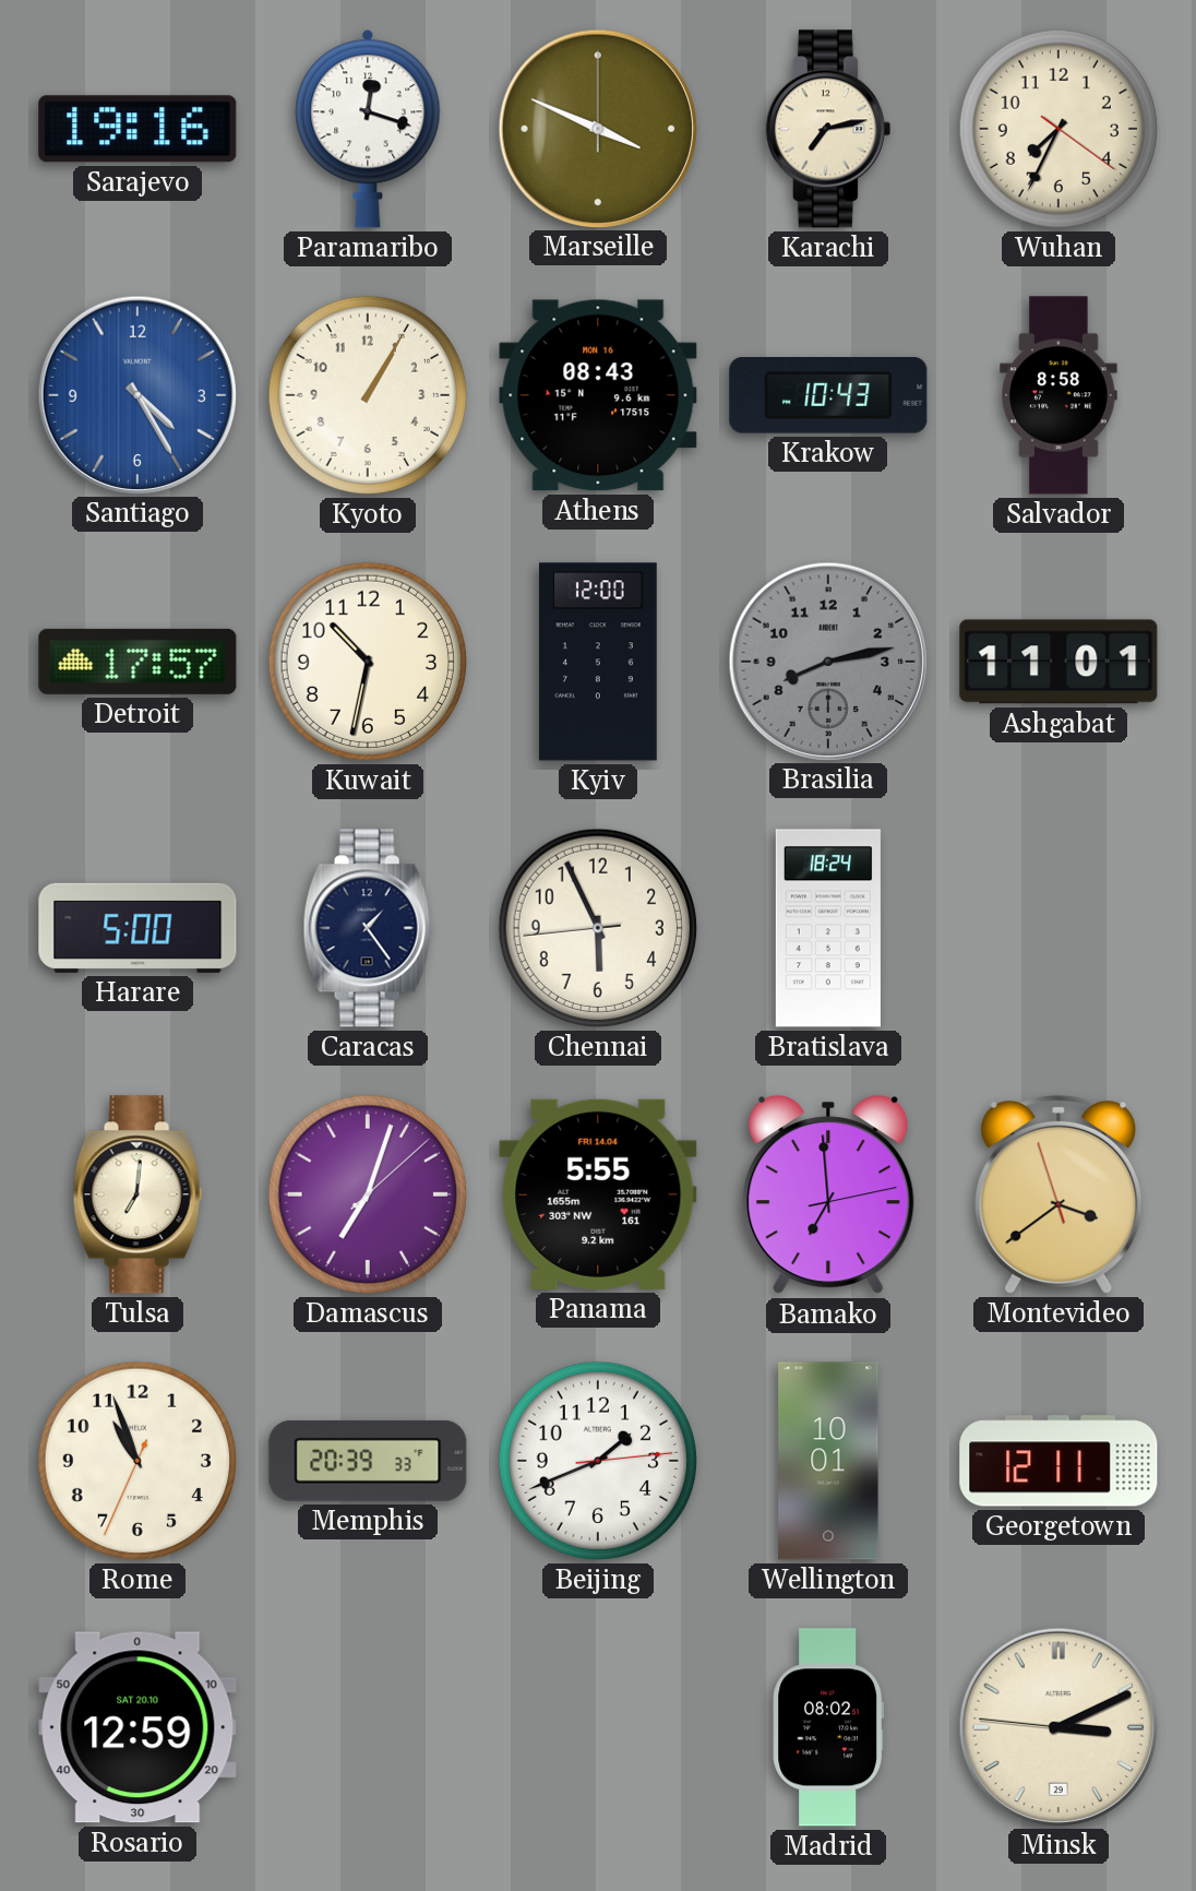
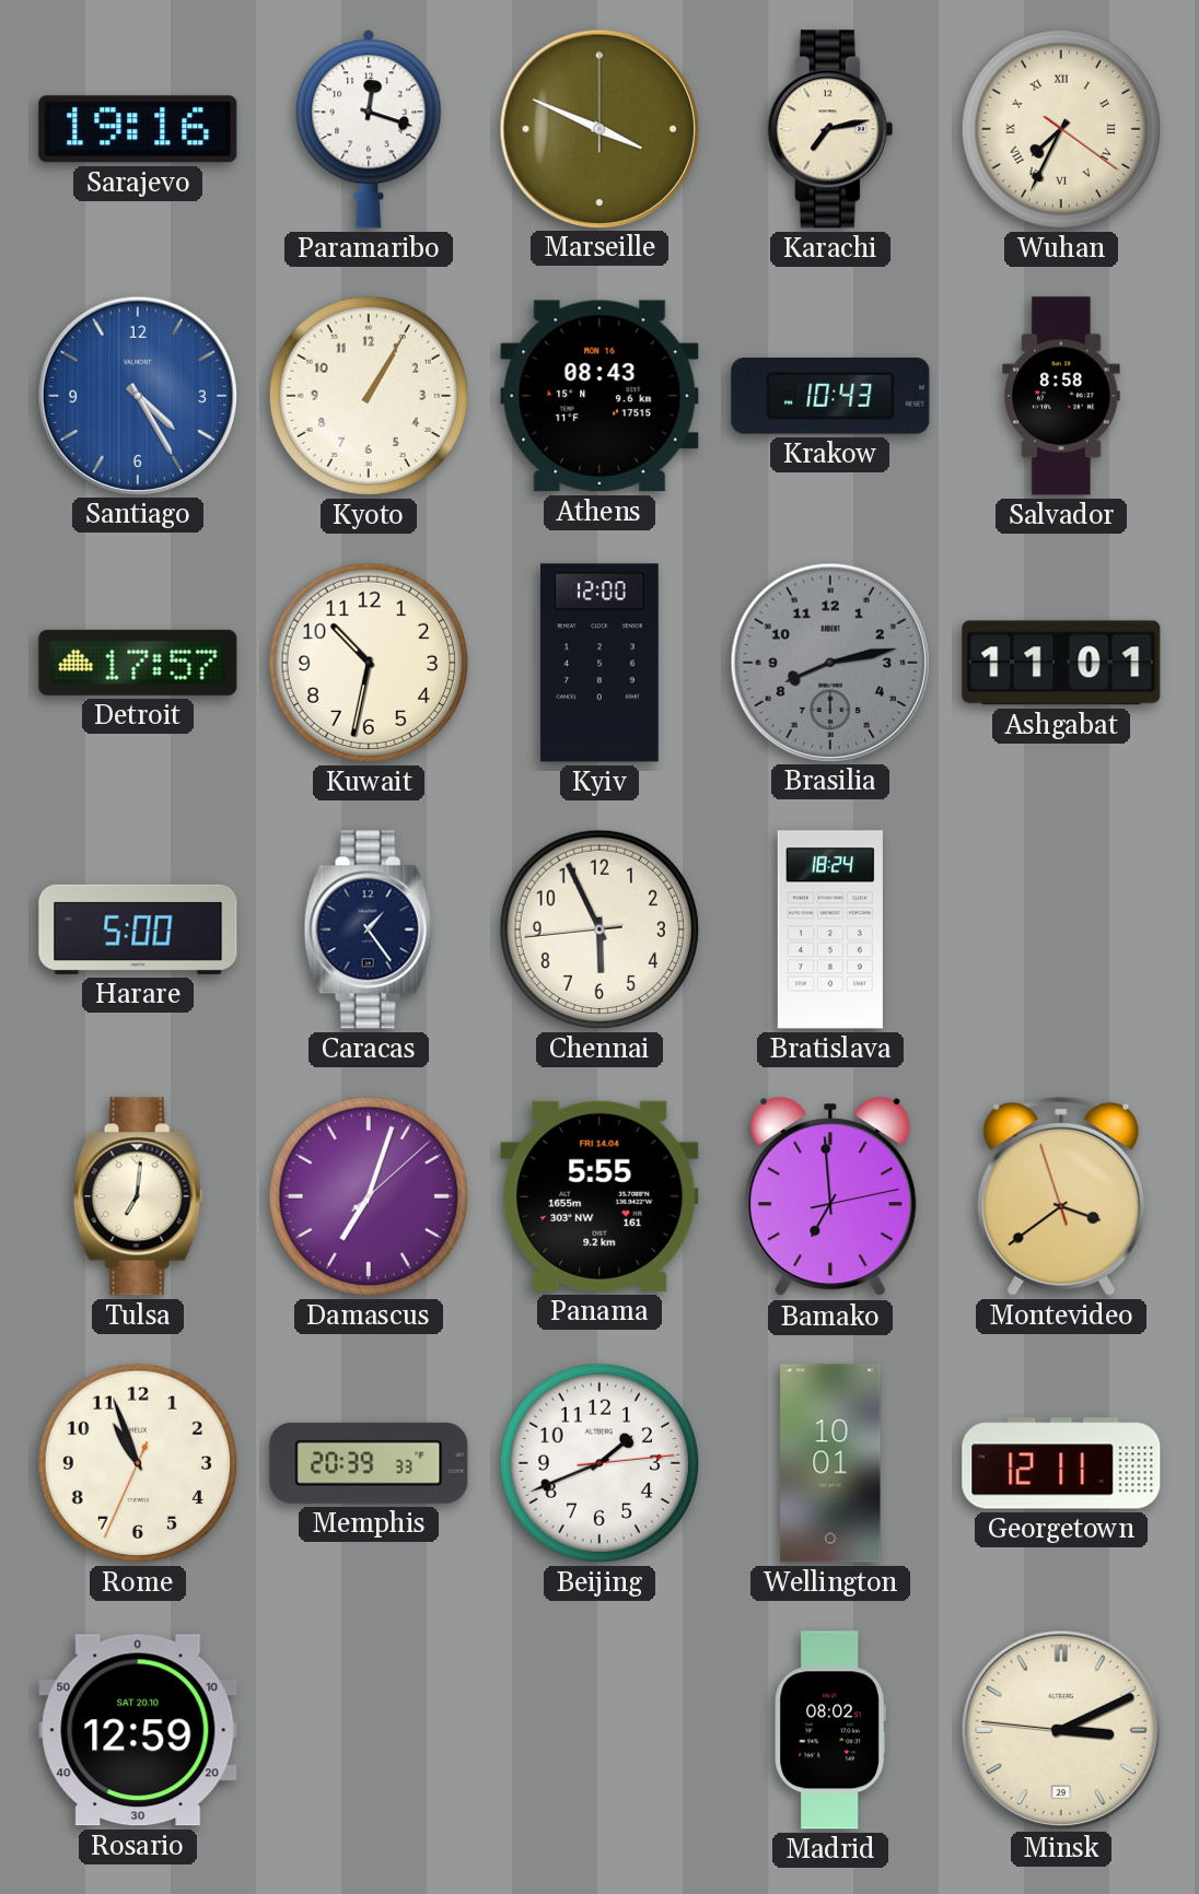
Wuhan numerals: Arabic -> Roman (1061, 129)
